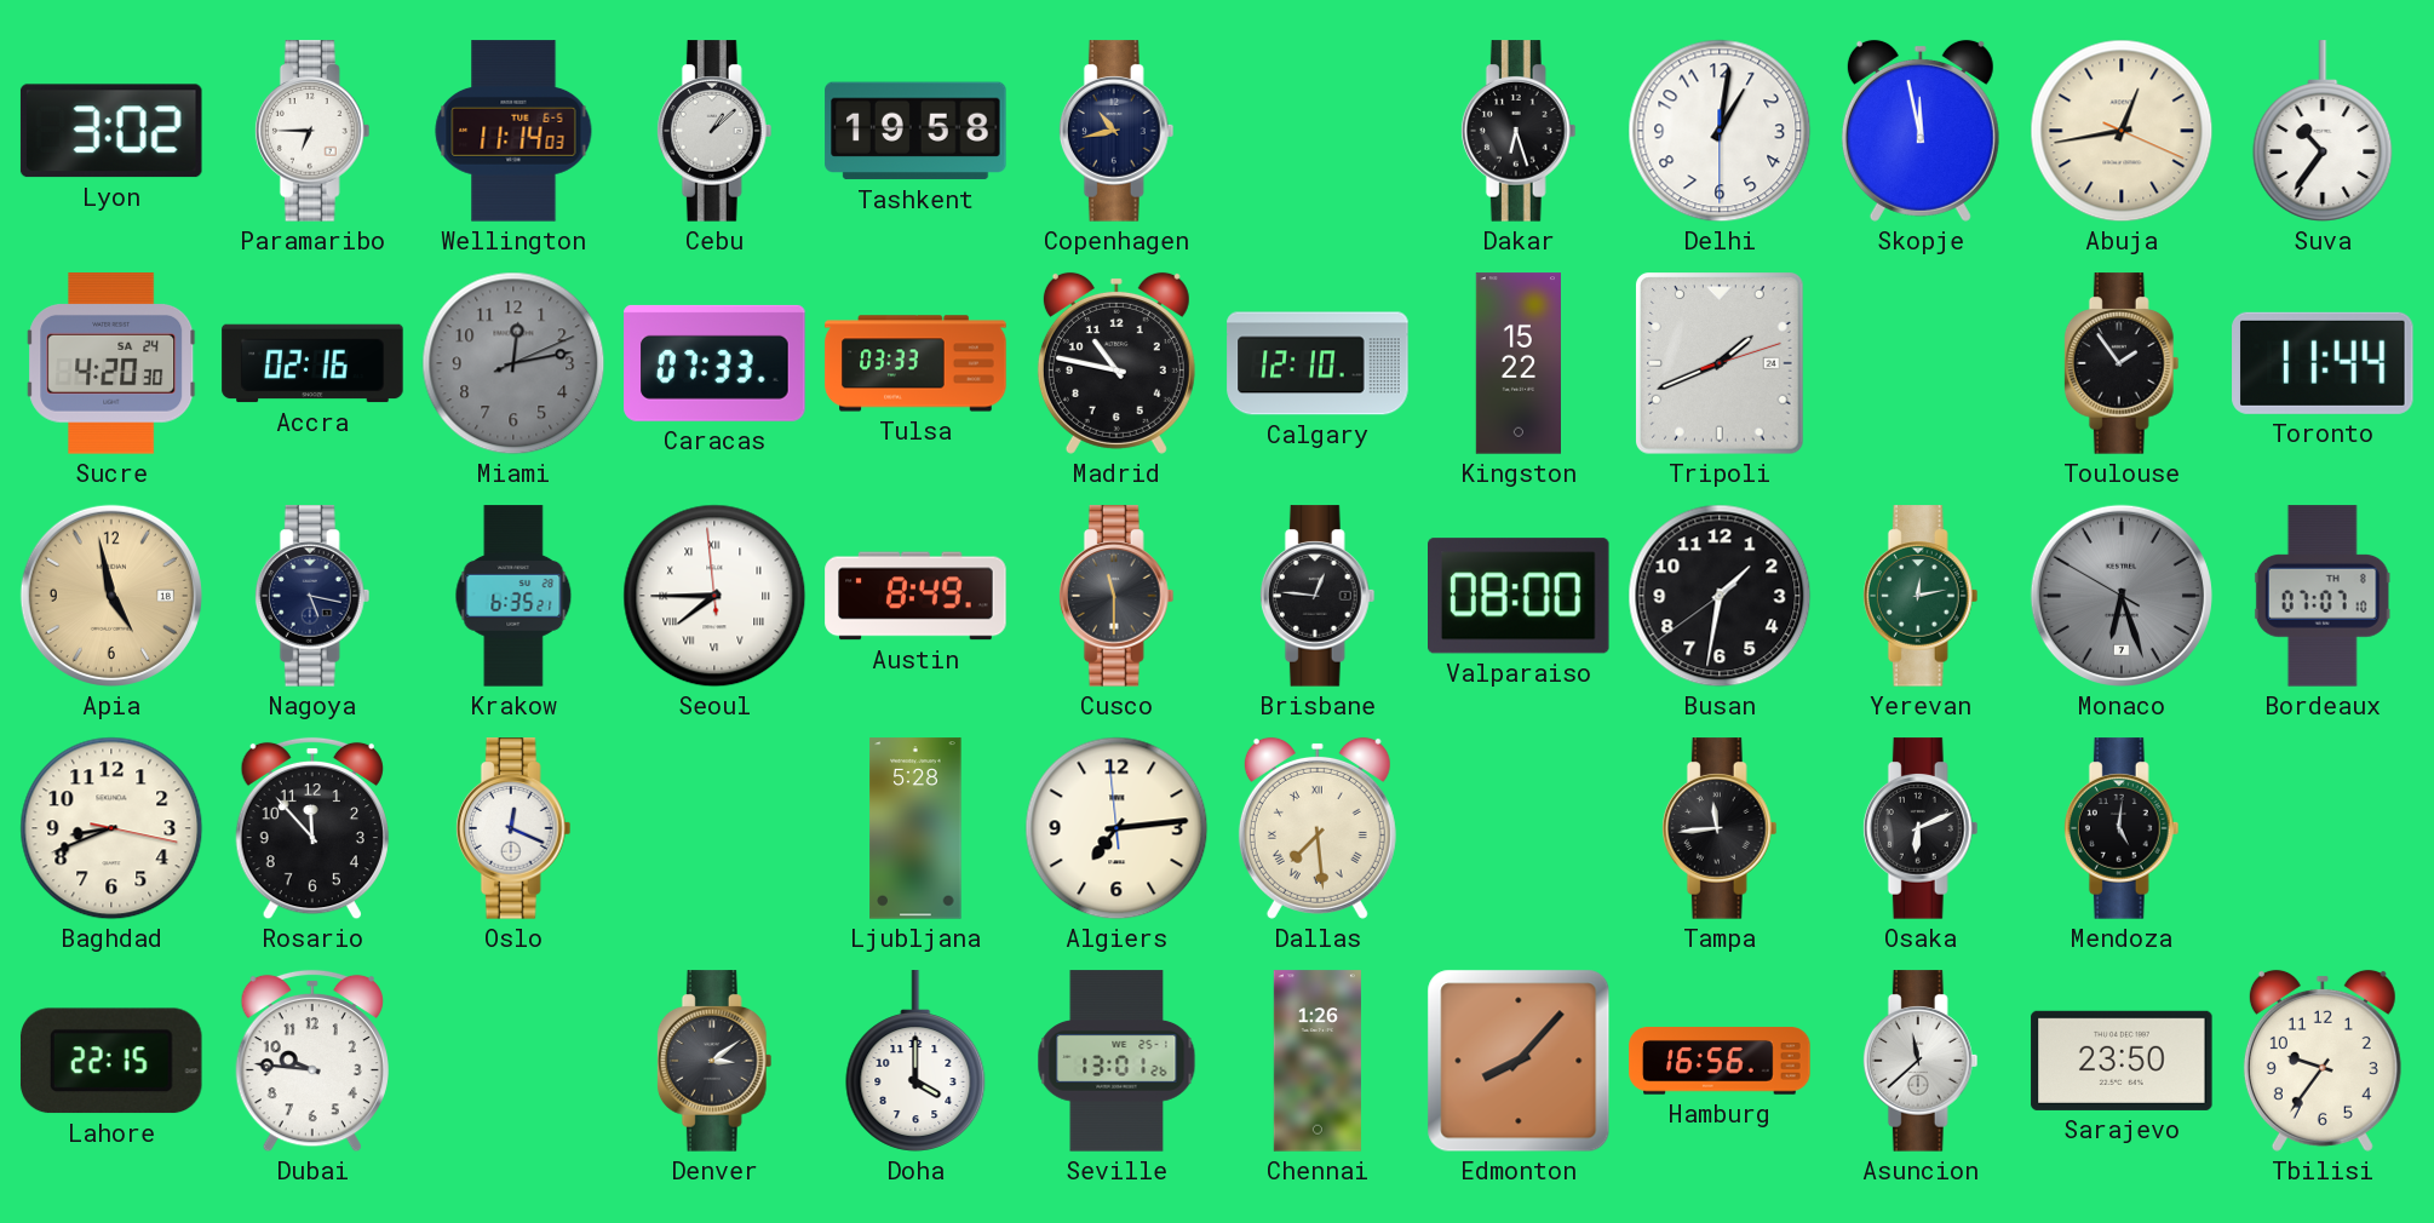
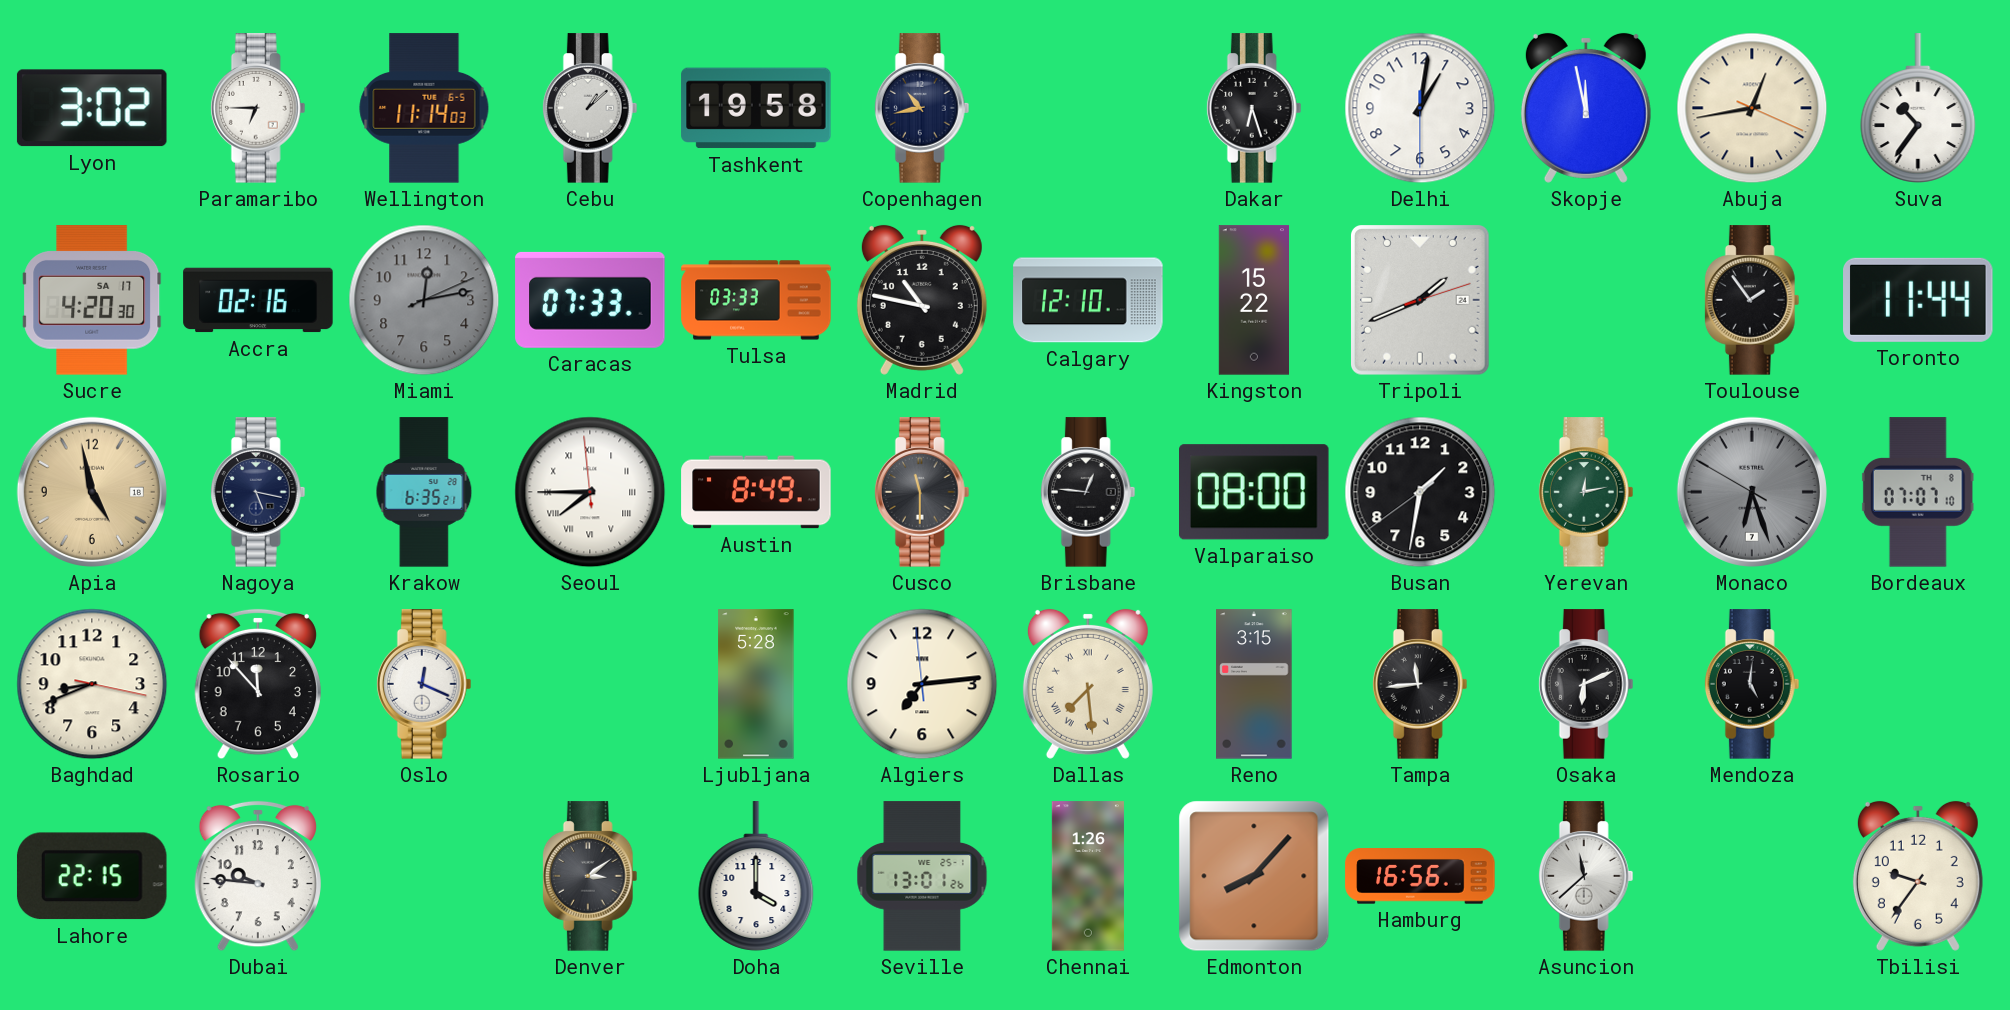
Sucre date: SA 24 -> SA 17 (92, 300)
Reno: none -> 3:15 (1254, 684)
Sarajevo: 23:50 -> none (2122, 1061)
